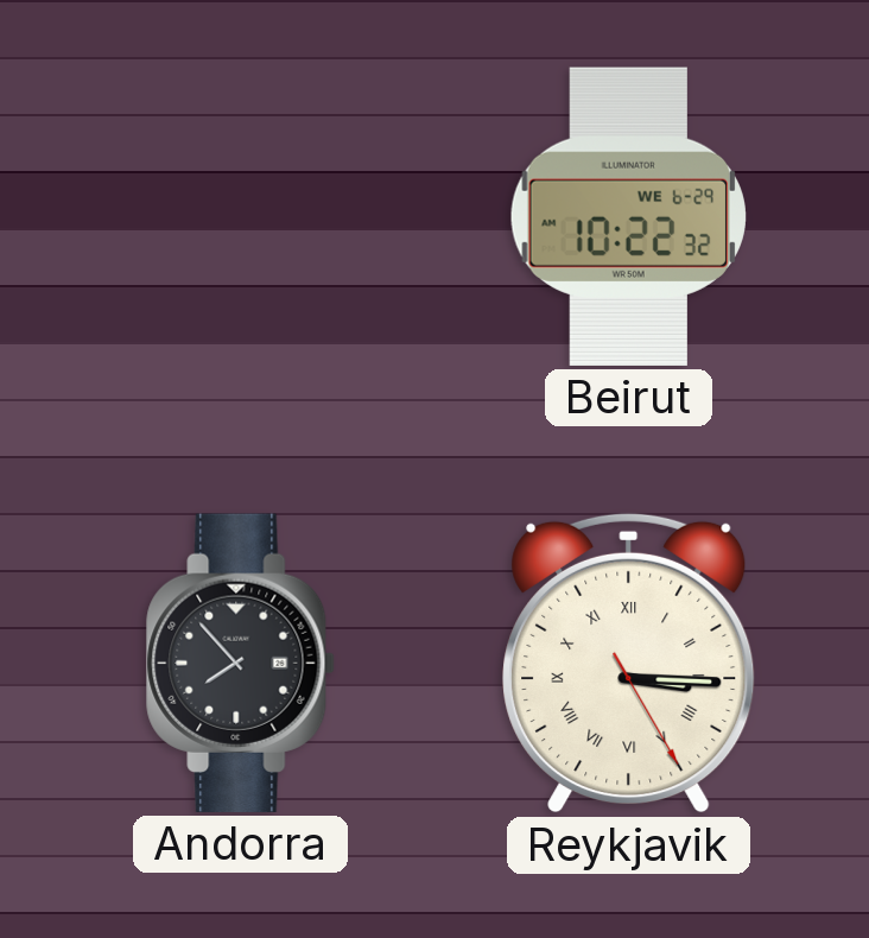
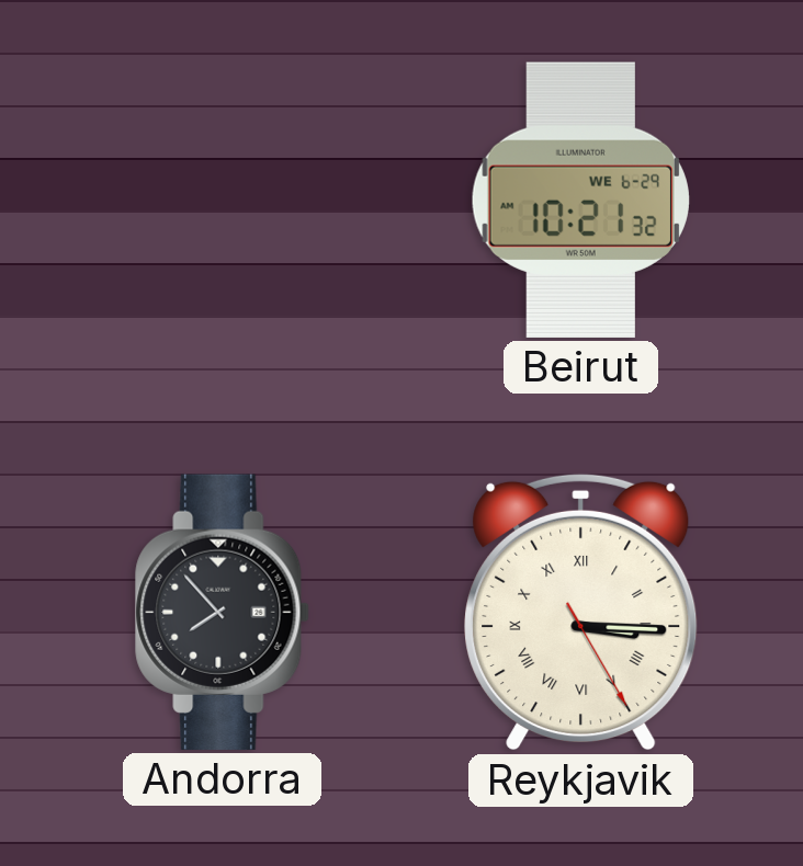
Beirut: 10:22 -> 10:21 (580, 200)
